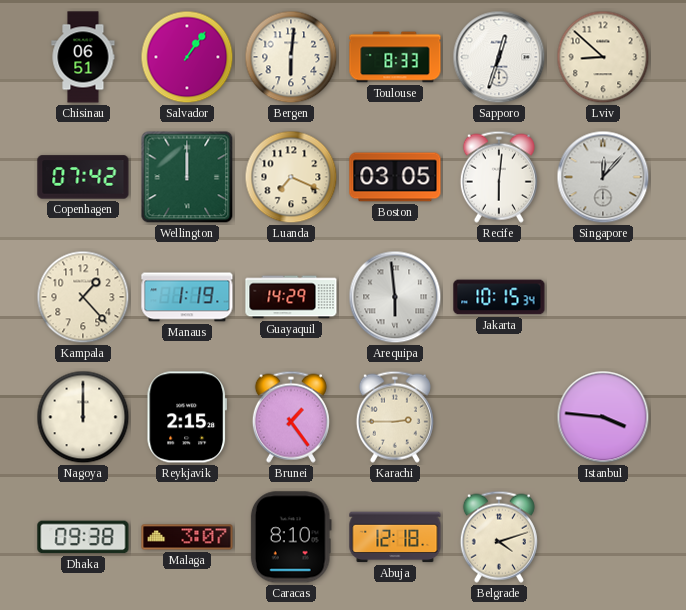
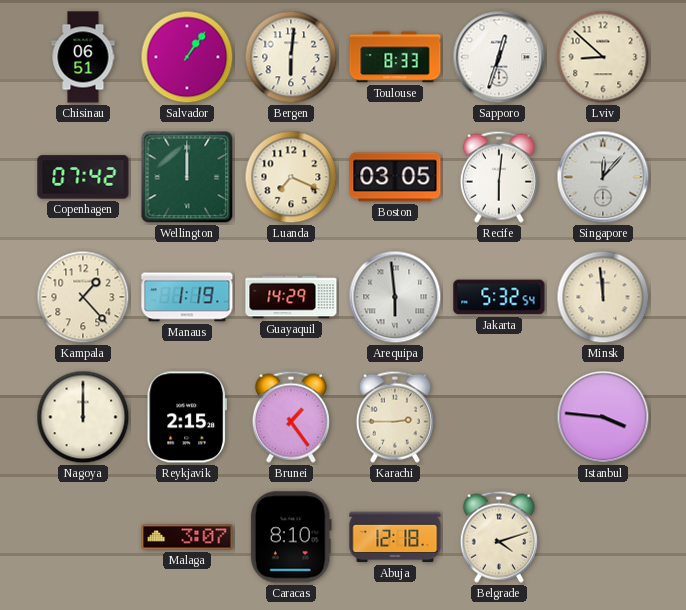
Jakarta: 10:15 -> 5:32 (499, 297)
Minsk: none -> 11:59 (603, 297)
Dhaka: 09:38 -> none (83, 537)
